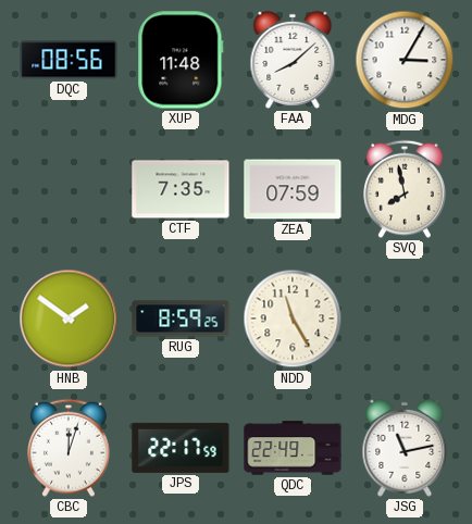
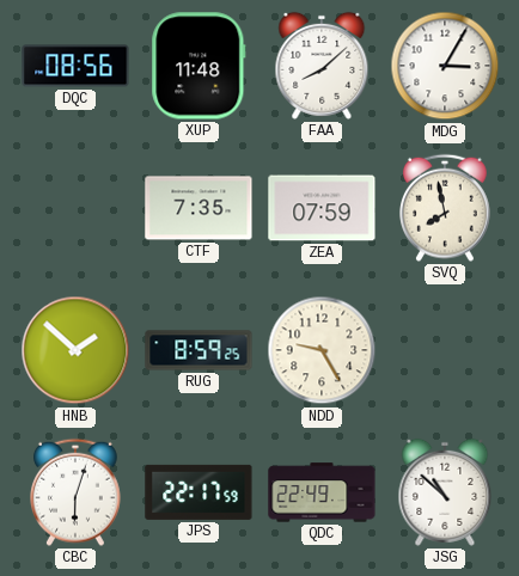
HNB: 1:51 -> 1:52 (75, 350)
NDD: 11:25 -> 9:25 (322, 350)
CBC: 12:03 -> 6:03 (77, 492)
JSG: 11:13 -> 10:52 (445, 492)
